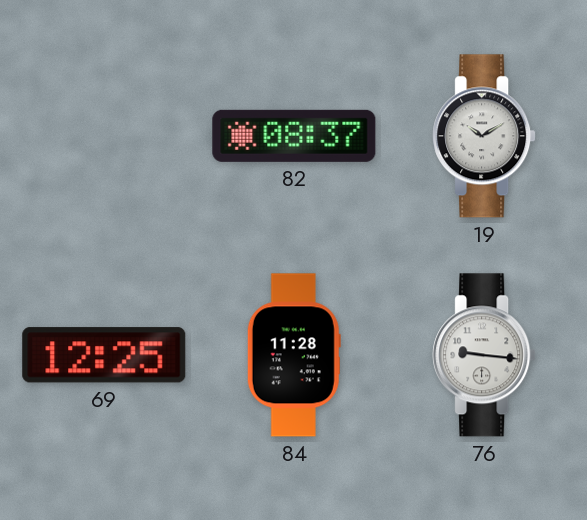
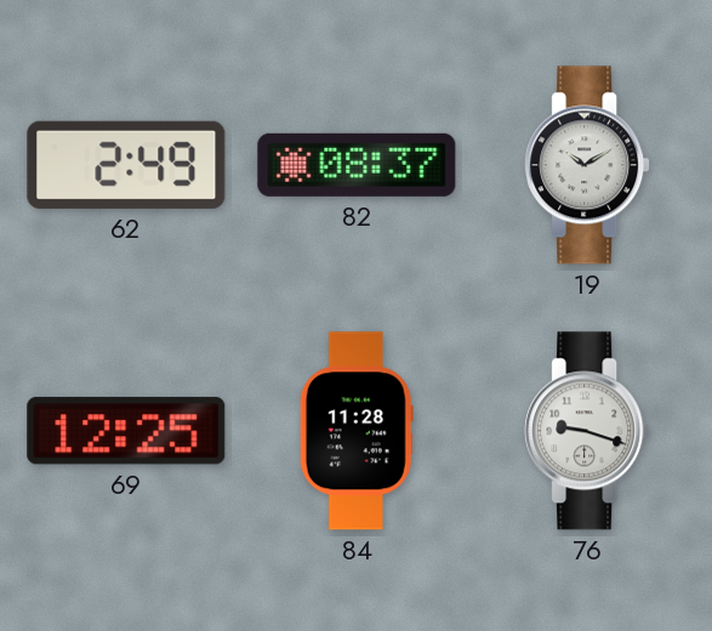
62: none -> 2:49 (126, 165)
76: 9:16 -> 9:18 (587, 431)
